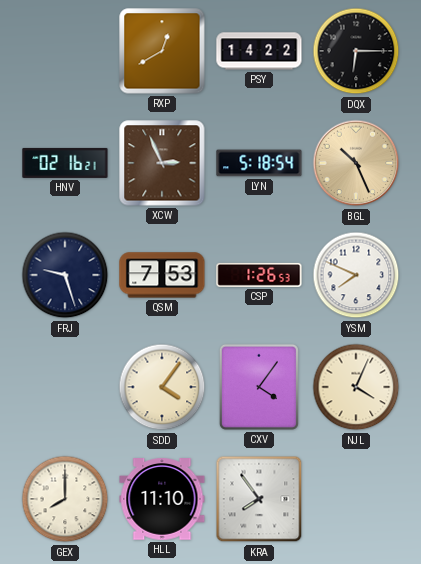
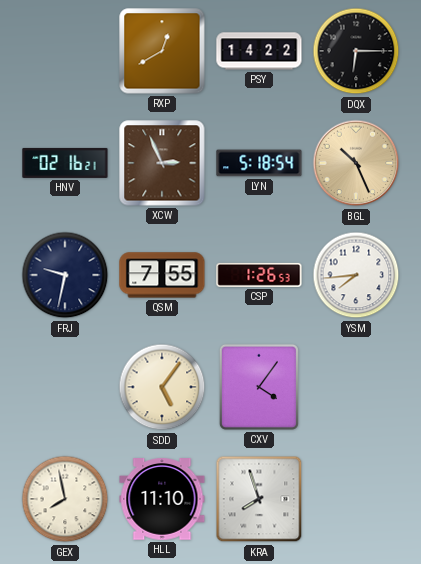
FRJ: 9:27 -> 9:32 (65, 275)
QSM: 7:53 -> 7:55 (162, 275)
YSM: 7:49 -> 7:44 (356, 275)
SDD: 4:06 -> 5:06 (162, 387)
NJL: 4:04 -> none (356, 387)
GEX: 8:00 -> 7:58 (65, 499)
KRA: 7:54 -> 7:57 (259, 499)
